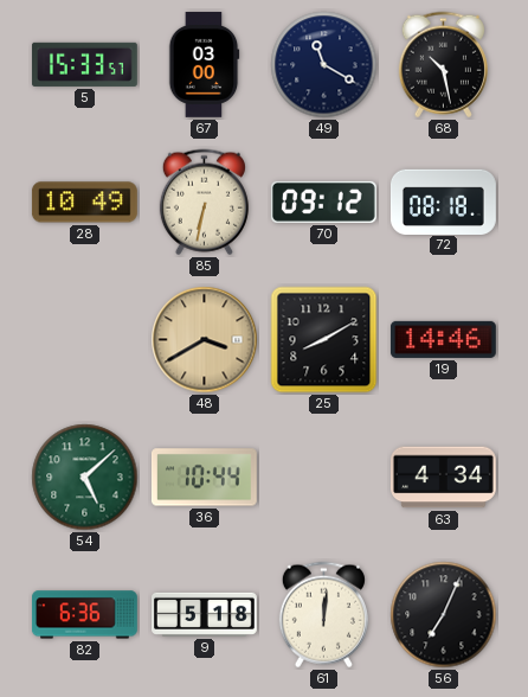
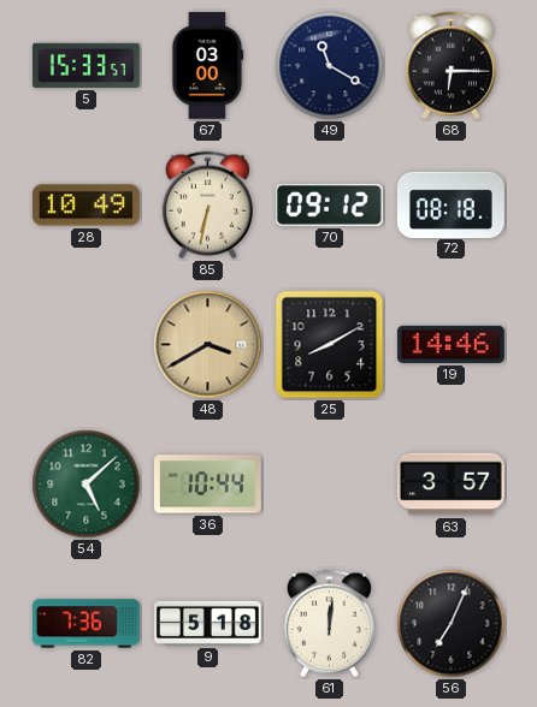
68: 10:28 -> 6:15 (450, 66)
63: 4:34 -> 3:57 (450, 485)
82: 6:36 -> 7:36 (85, 624)
